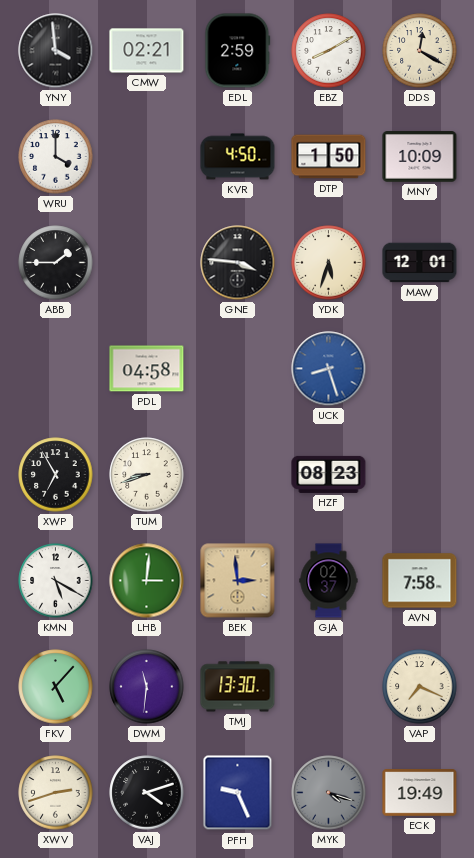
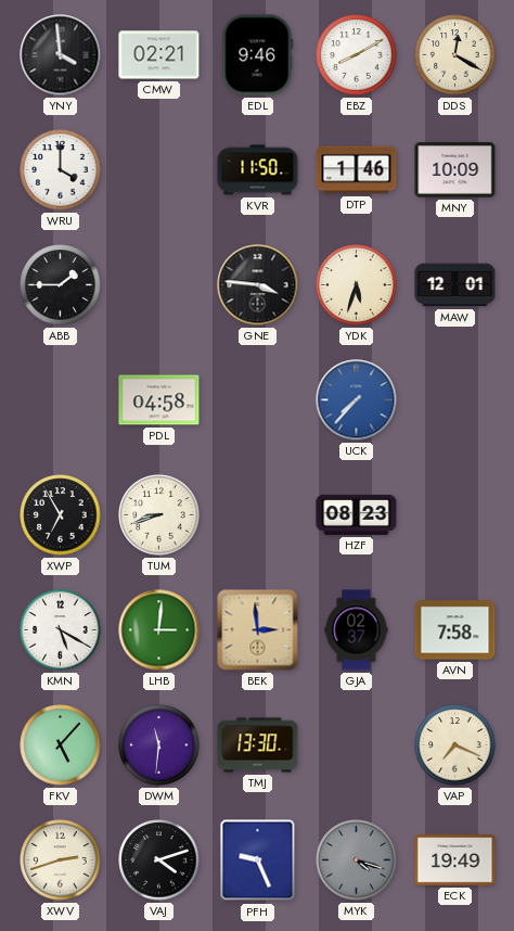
EDL: 2:59 -> 9:46 (258, 55)
KVR: 4:50 -> 11:50 (258, 170)
DTP: 1:50 -> 1:46 (357, 170)
UCK: 8:27 -> 7:37 (357, 400)
